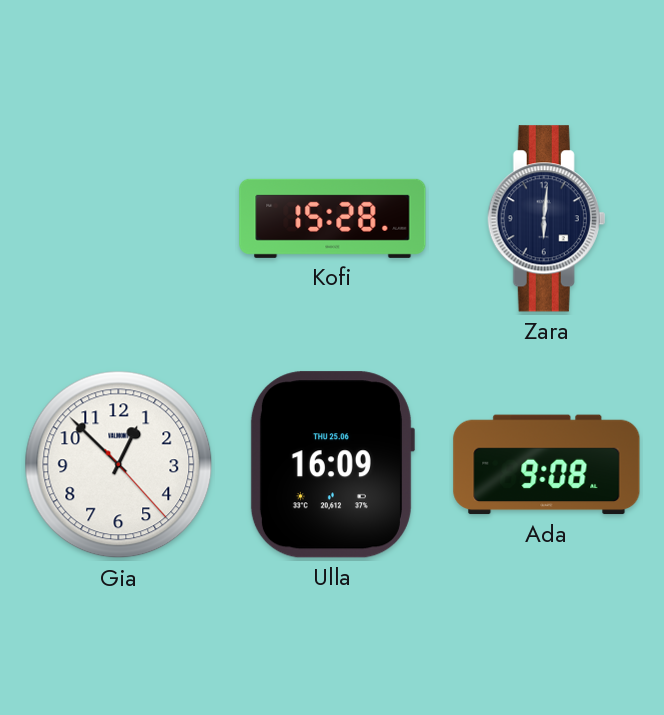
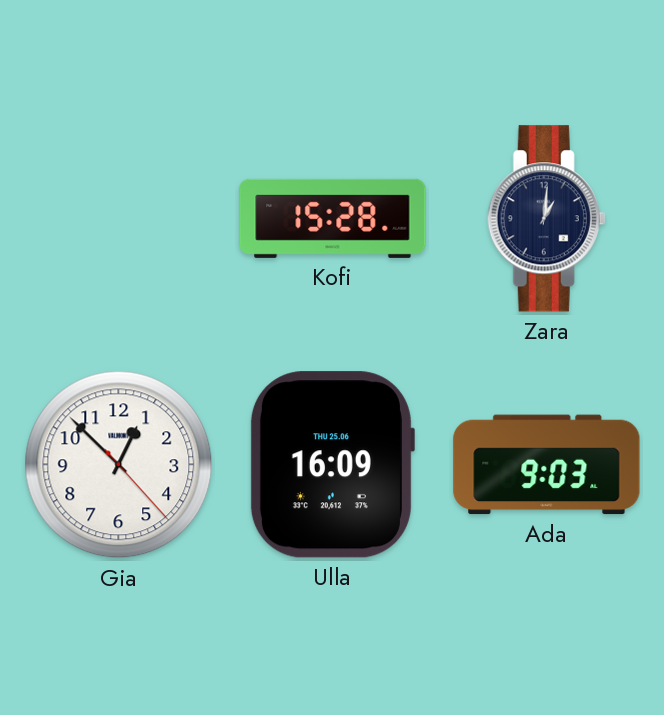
Zara: 6:01 -> 1:01 (547, 219)
Ada: 9:08 -> 9:03 (547, 465)
